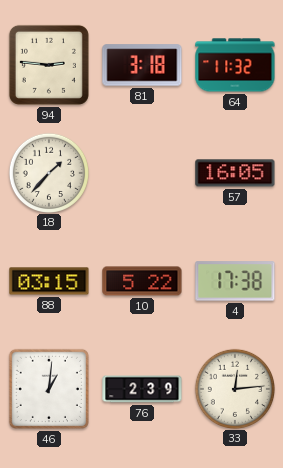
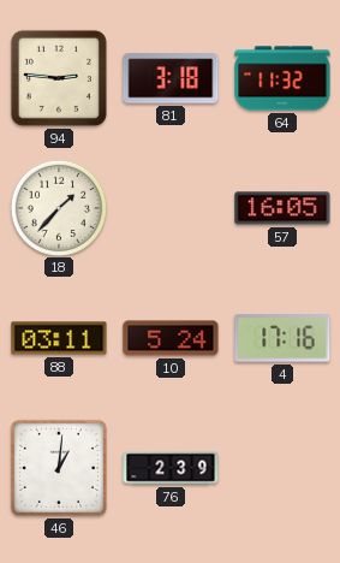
88: 03:15 -> 03:11 (59, 338)
10: 5:22 -> 5:24 (171, 338)
4: 17:38 -> 17:16 (282, 338)
33: 12:14 -> none (234, 388)
